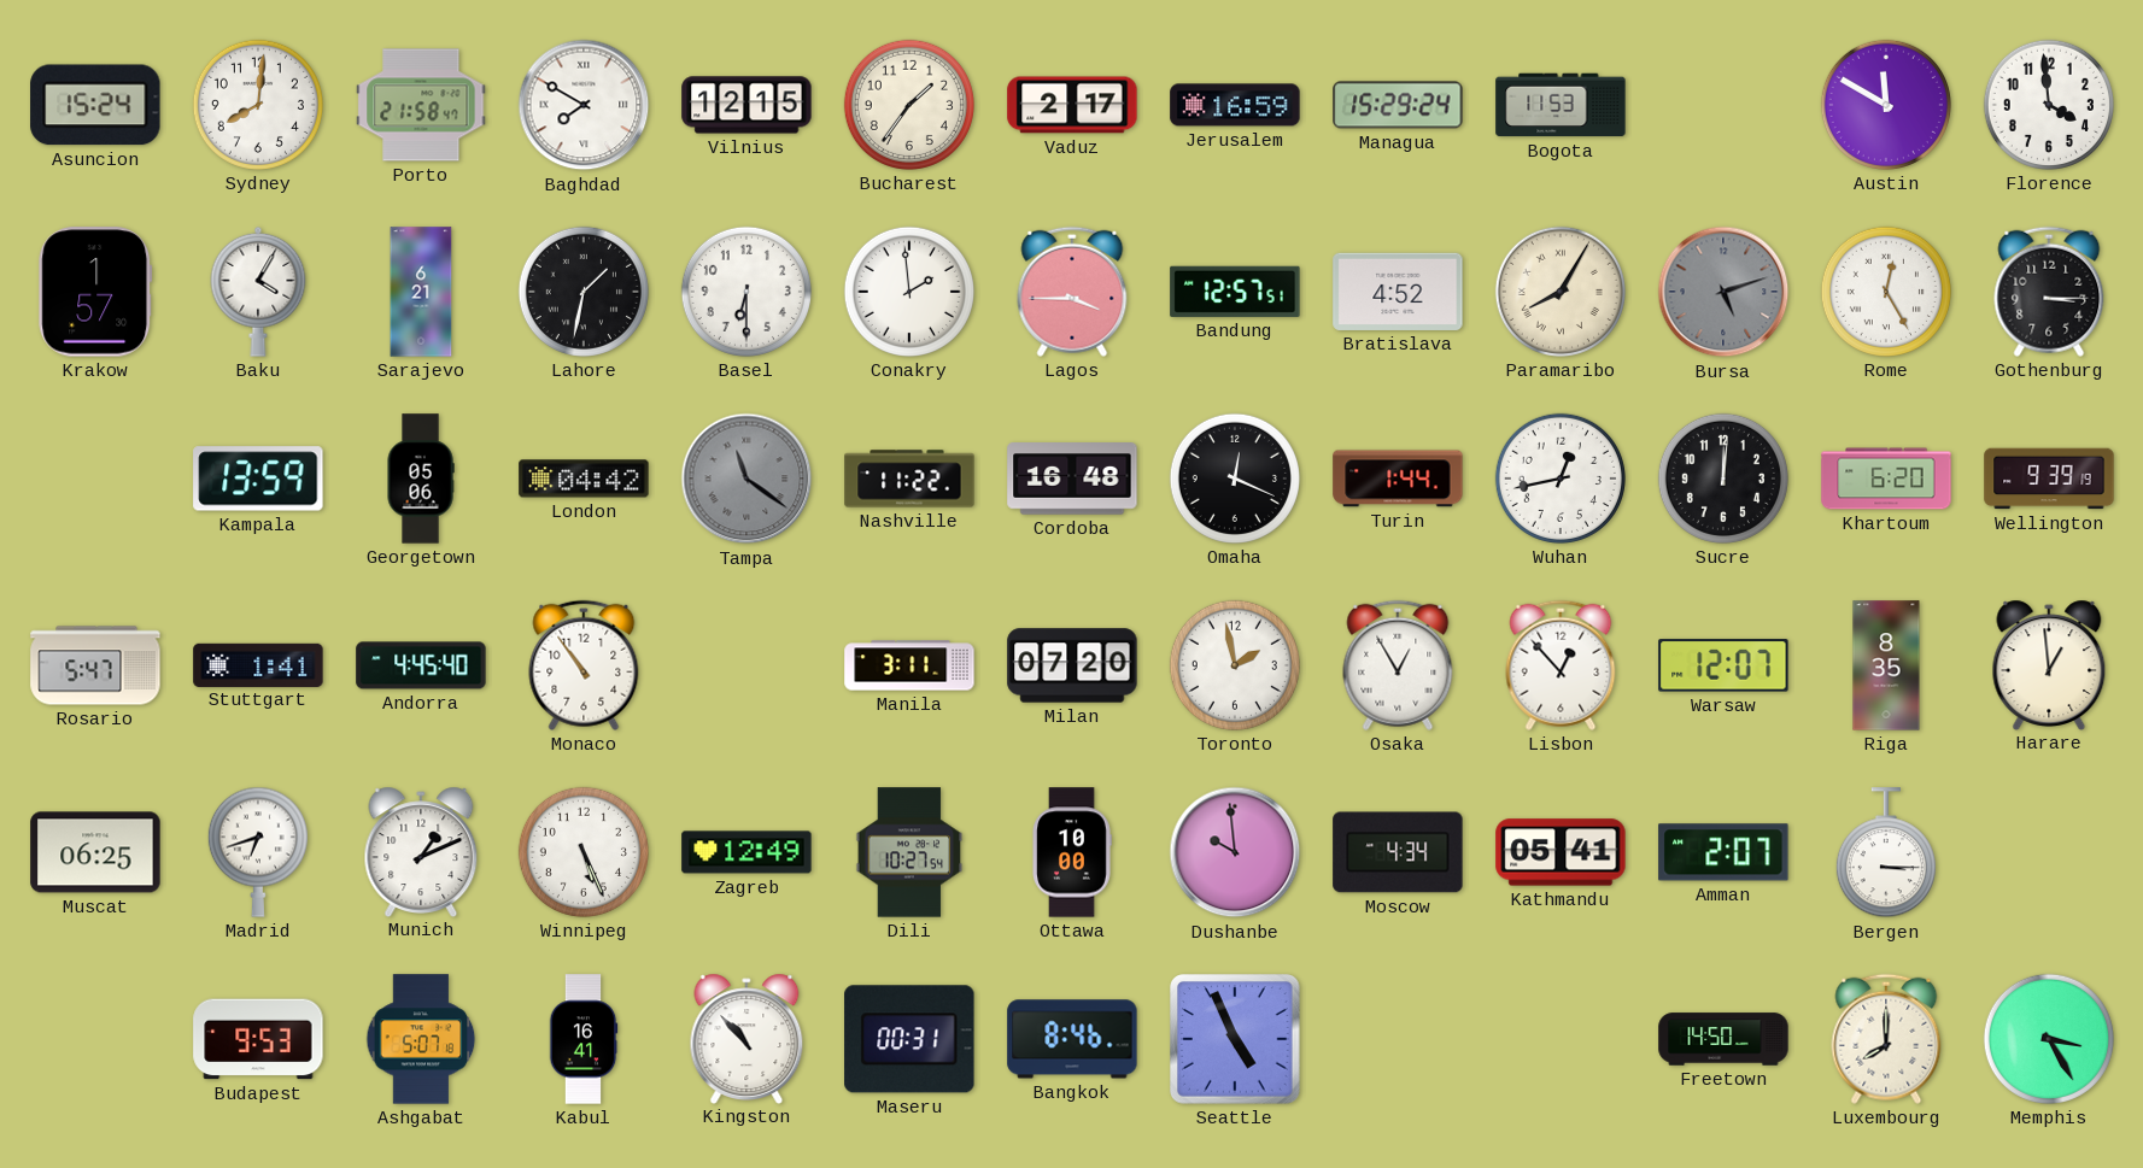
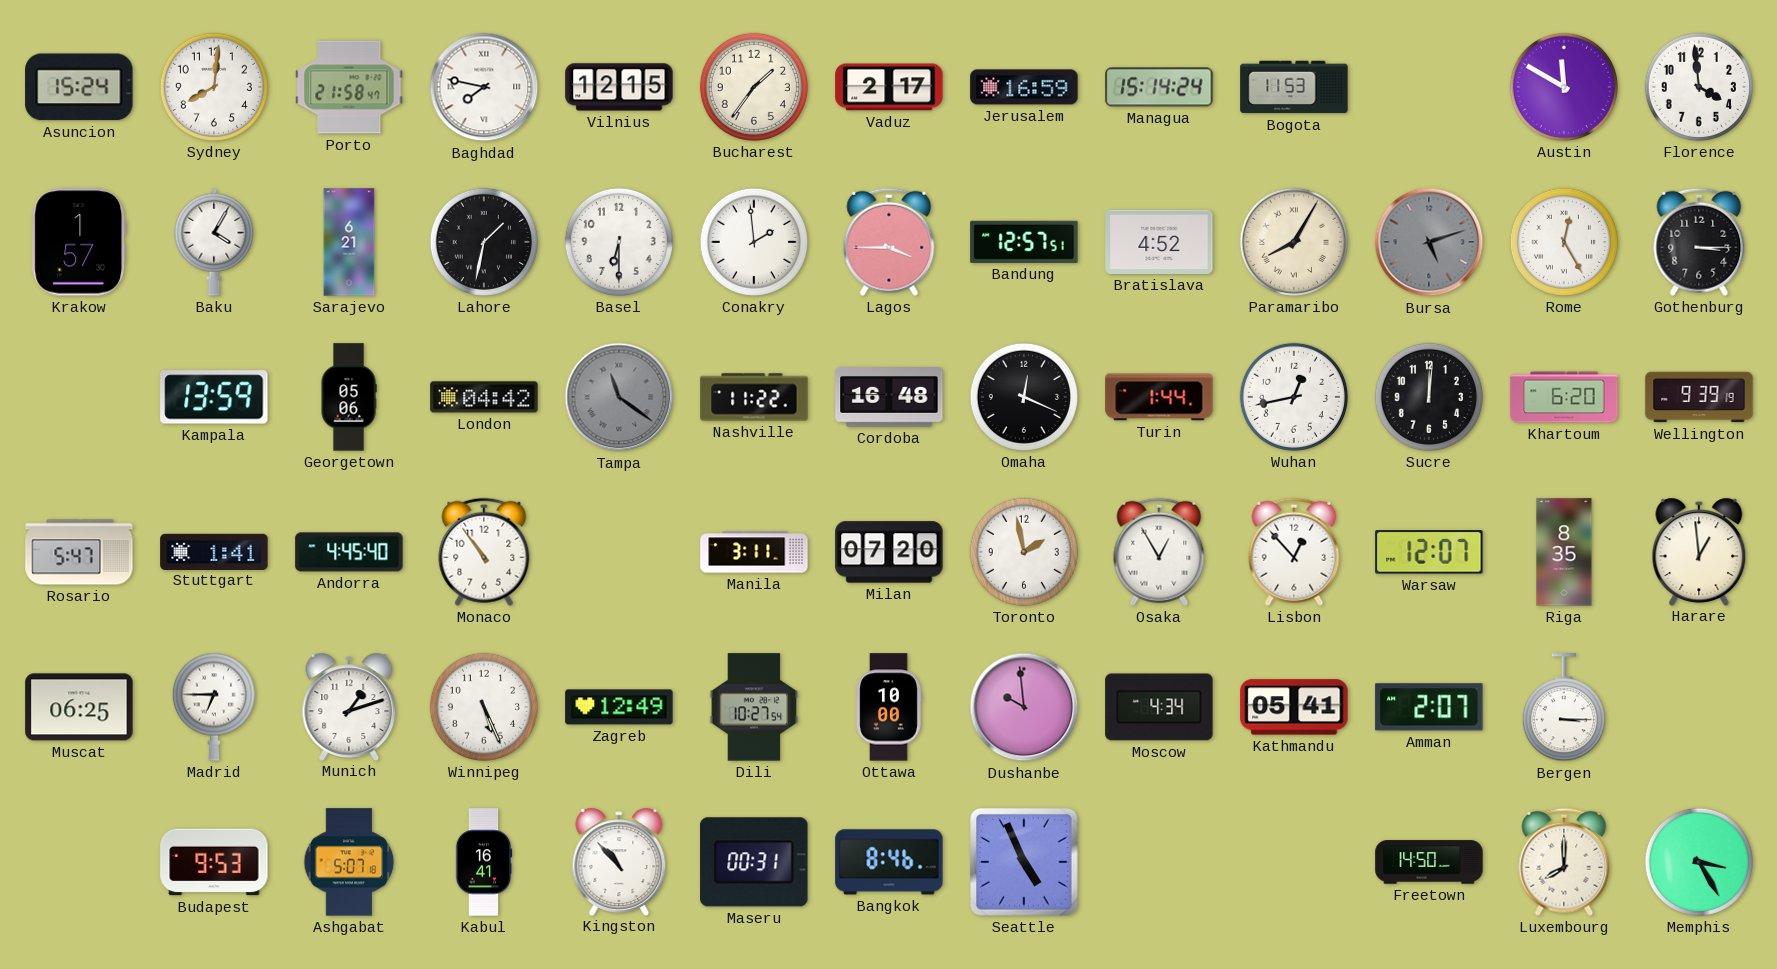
Baghdad: 7:50 -> 7:47 (484, 87)
Managua: 15:29 -> 15:14 (1159, 87)
Madrid: 6:42 -> 6:45 (214, 707)
Munich: 1:11 -> 1:12 (349, 706)
